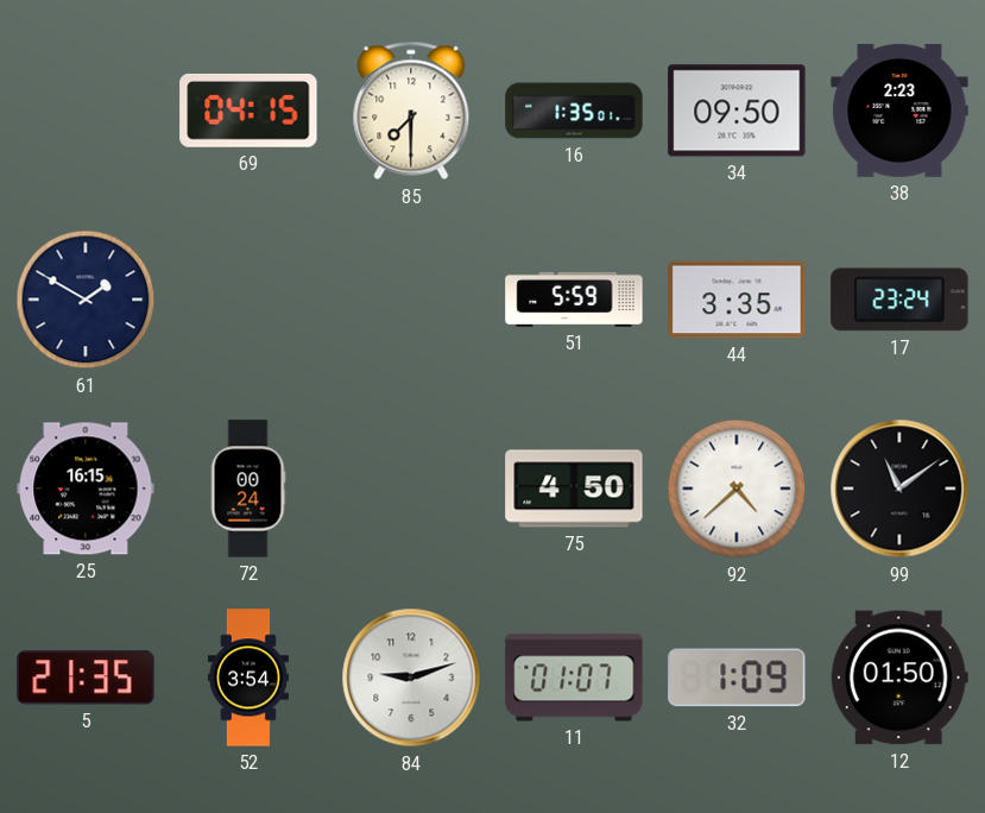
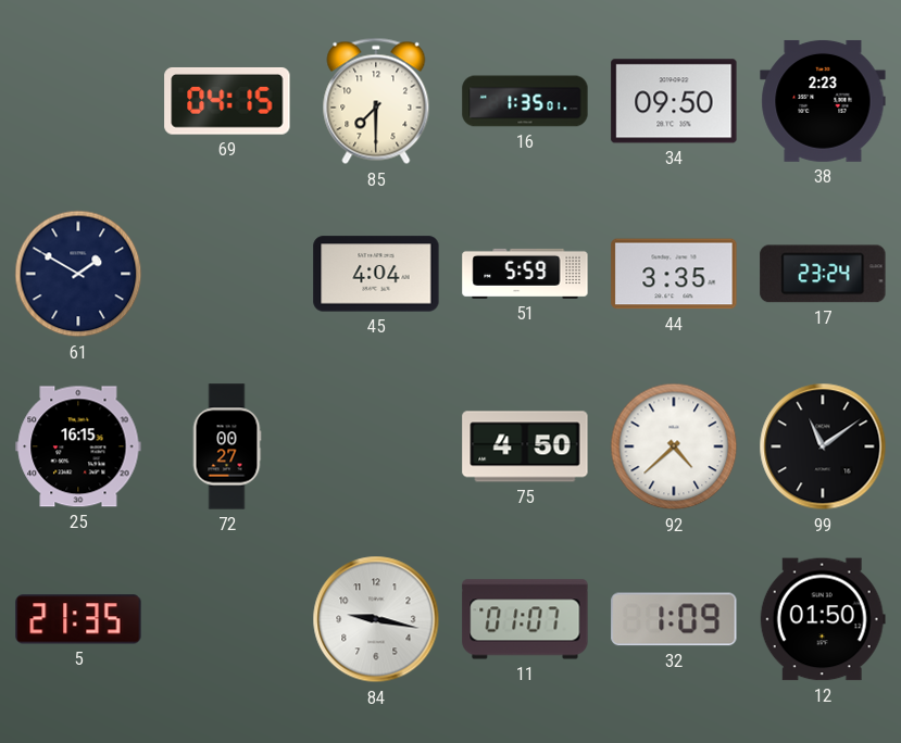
45: none -> 4:04 (376, 274)
72: 00:24 -> 00:27 (227, 446)
52: 3:54 -> none (248, 677)
84: 9:12 -> 9:17 (376, 619)
